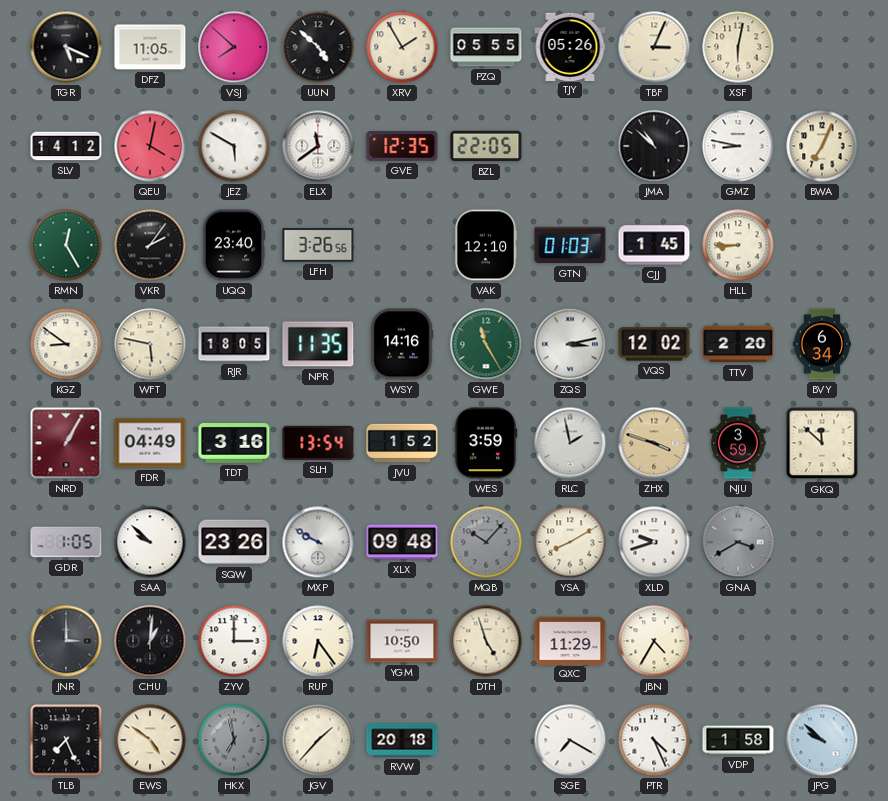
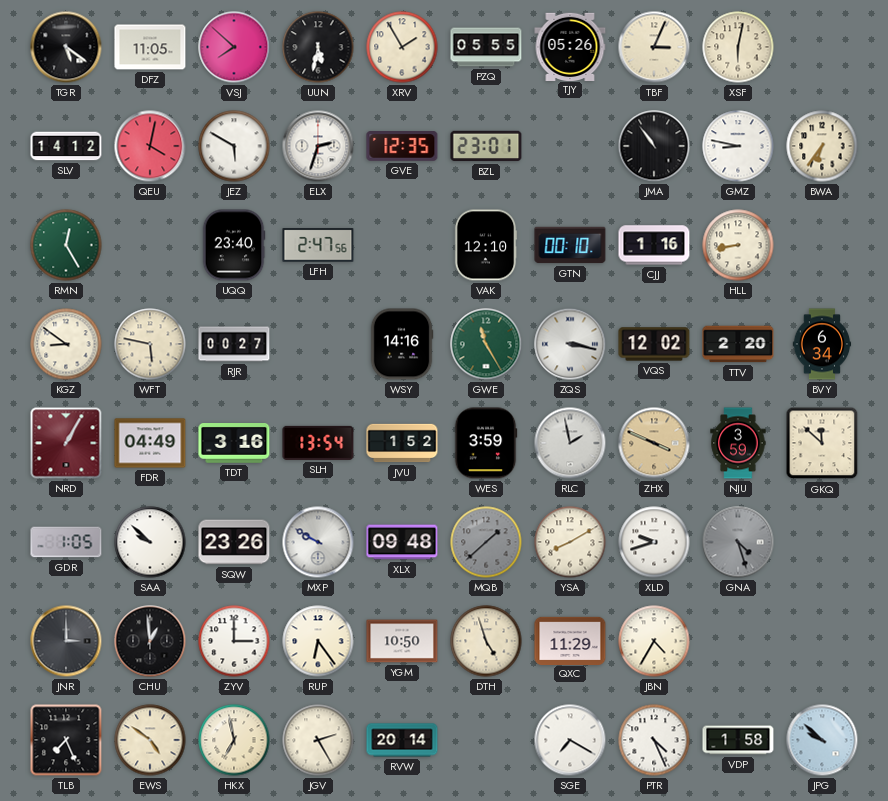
TGR: 5:19 -> 5:21 (66, 47)
UUN: 4:52 -> 5:32 (318, 47)
ELX: 11:39 -> 2:33 (318, 146)
BZL: 22:05 -> 23:01 (486, 146)
JMA: 10:52 -> 10:54 (654, 146)
BWA: 7:04 -> 6:36 (822, 146)
VKR: 2:06 -> none (150, 245)
LFH: 3:26 -> 2:47 (318, 245)
GTN: 01:03 -> 00:10 (570, 245)
CJJ: 1:45 -> 1:16 (654, 245)
HLL: 8:45 -> 8:43 (738, 245)
RJR: 18:05 -> 00:27 (234, 344)
NPR: 11:35 -> none (318, 344)
ZQS: 3:13 -> 3:17 (570, 344)
ZHX: 3:48 -> 3:49 (654, 443)
MQB: 10:07 -> 1:38 (486, 542)
GNA: 3:40 -> 4:27 (738, 542)
CHU: 1:01 -> 12:59 (150, 641)
HKX dial: grey -> cream (234, 740)
JGV: 1:37 -> 2:25 (318, 740)
RVW: 20:18 -> 20:14 (402, 740)
